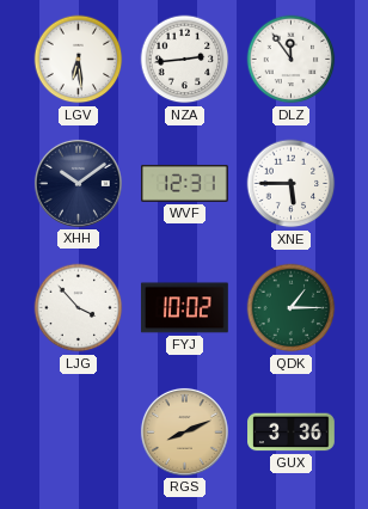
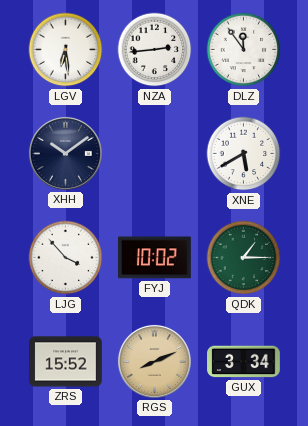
WVF: 12:31 -> none (185, 183)
XNE: 5:45 -> 5:40 (244, 154)
ZRS: none -> 15:52 (66, 362)
GUX: 3:36 -> 3:34 (244, 362)
